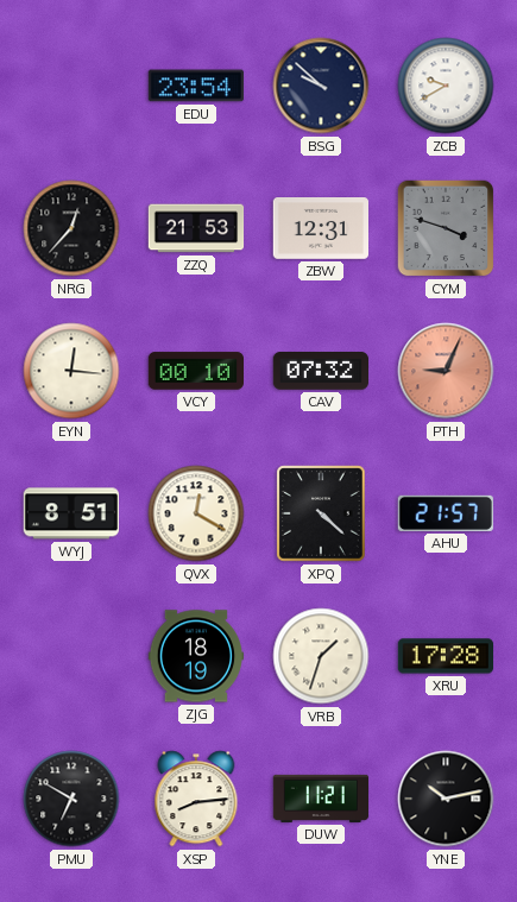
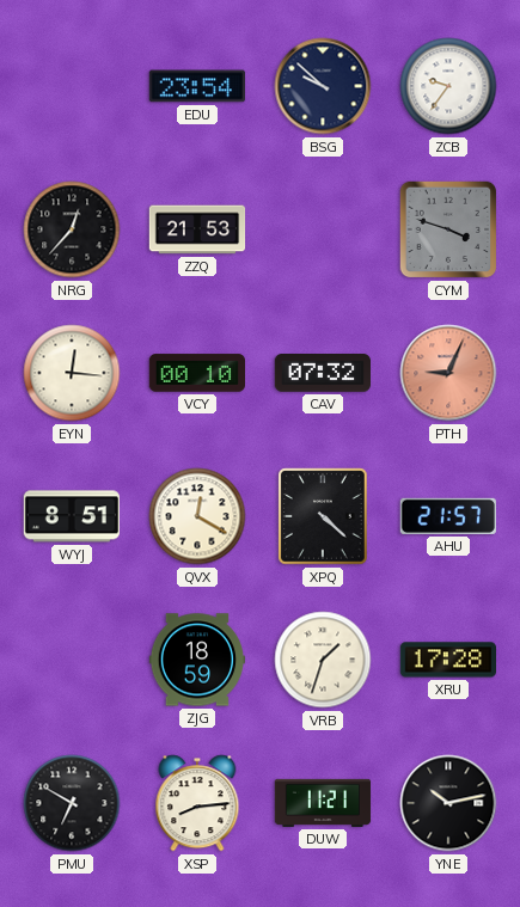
ZCB: 9:40 -> 9:36 (448, 86)
ZBW: 12:31 -> none (320, 229)
ZJG: 18:19 -> 18:59 (197, 660)
